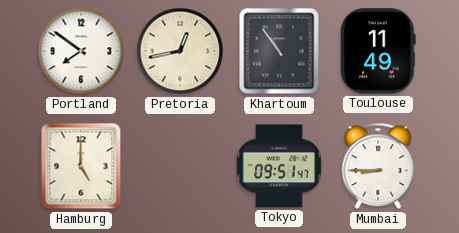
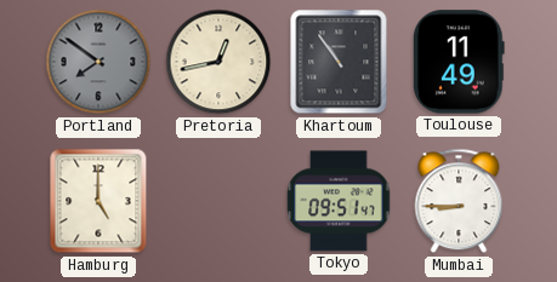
Portland dial: white -> grey (98, 62)
